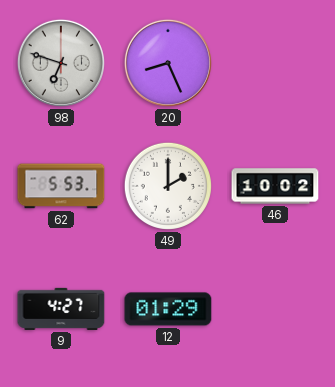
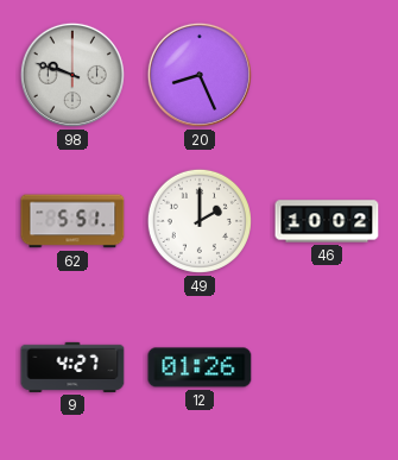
98: 6:48 -> 9:48 (72, 75)
62: 5:53 -> 5:51 (72, 221)
12: 01:29 -> 01:26 (200, 367)
